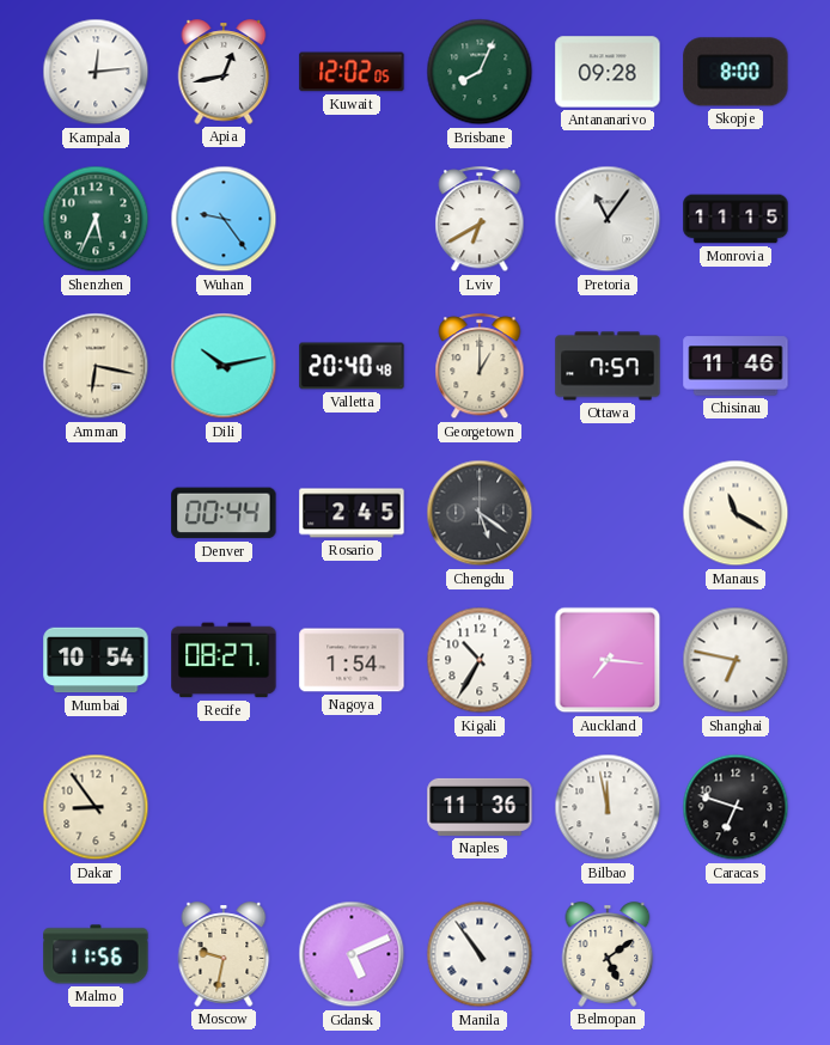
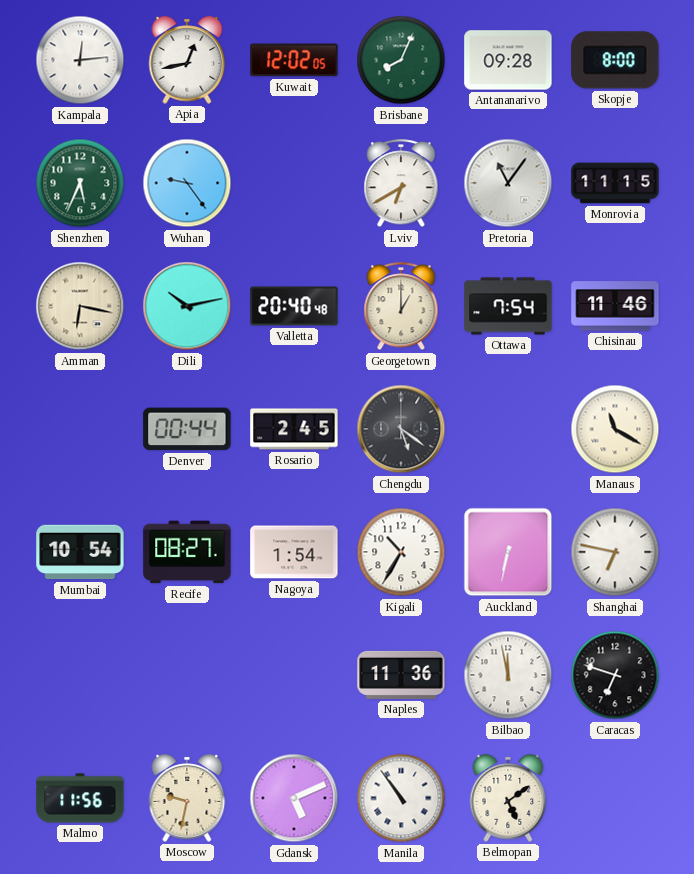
Ottawa: 7:57 -> 7:54 (508, 306)
Auckland: 7:16 -> 6:32 (508, 552)
Dakar: 8:54 -> none (96, 807)
